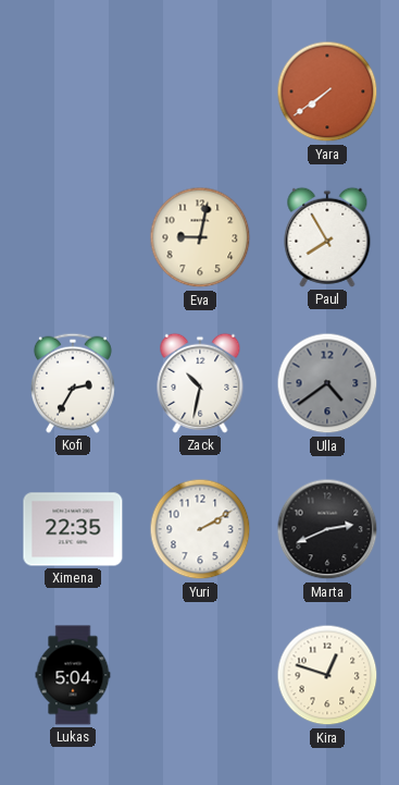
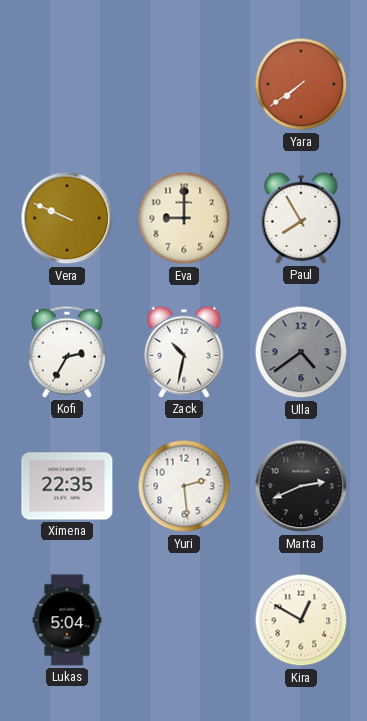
Vera: none -> 9:49 (67, 218)
Eva: 9:02 -> 9:00 (184, 218)
Yuri: 2:10 -> 2:29 (184, 486)
Kira: 12:48 -> 12:50 (301, 620)
